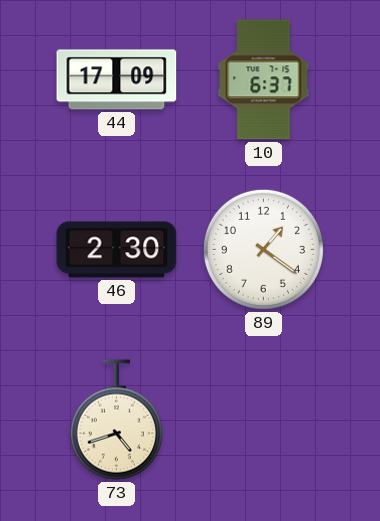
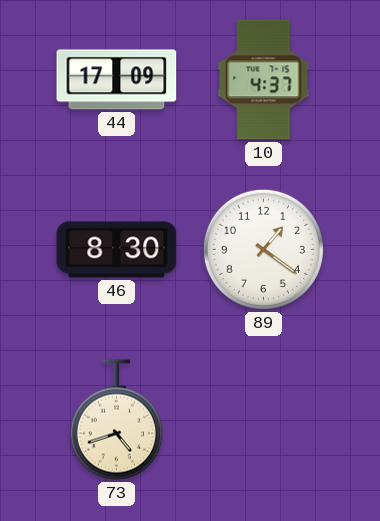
10: 6:37 -> 4:37 (264, 80)
46: 2:30 -> 8:30 (117, 250)
